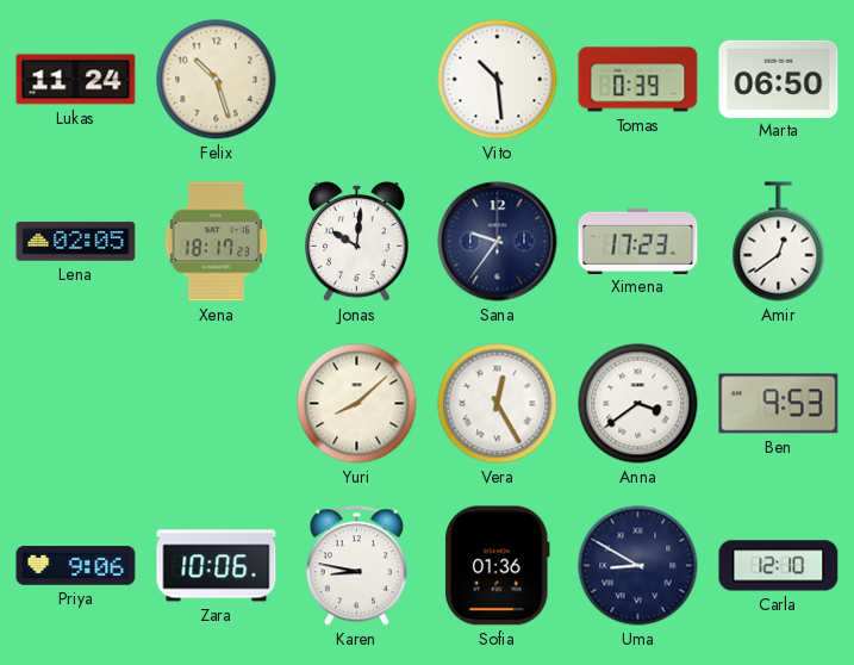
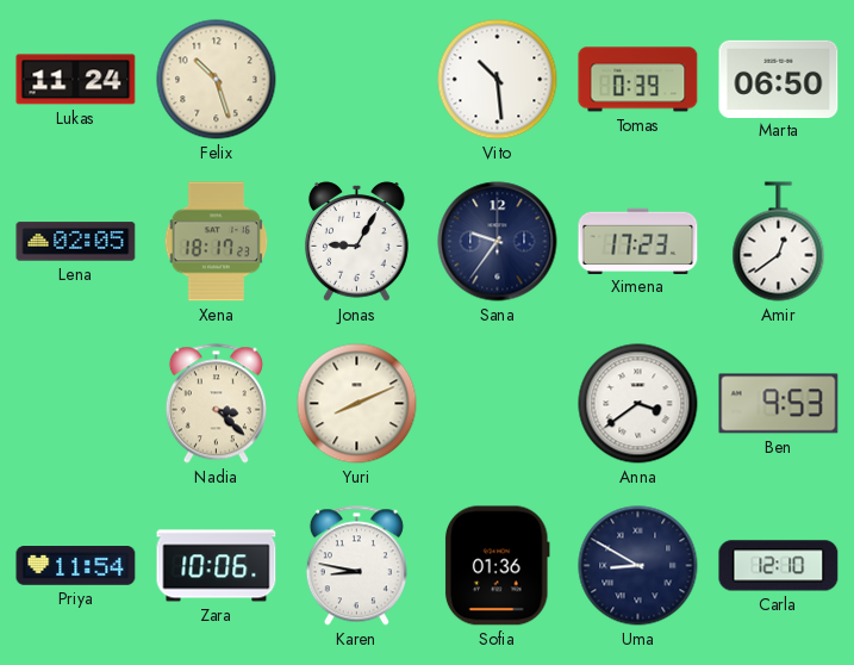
Jonas: 10:01 -> 9:05 (356, 242)
Nadia: none -> 3:22 (216, 404)
Yuri: 8:08 -> 8:11 (357, 404)
Vera: 12:25 -> none (498, 404)
Priya: 9:06 -> 11:54 (76, 566)
